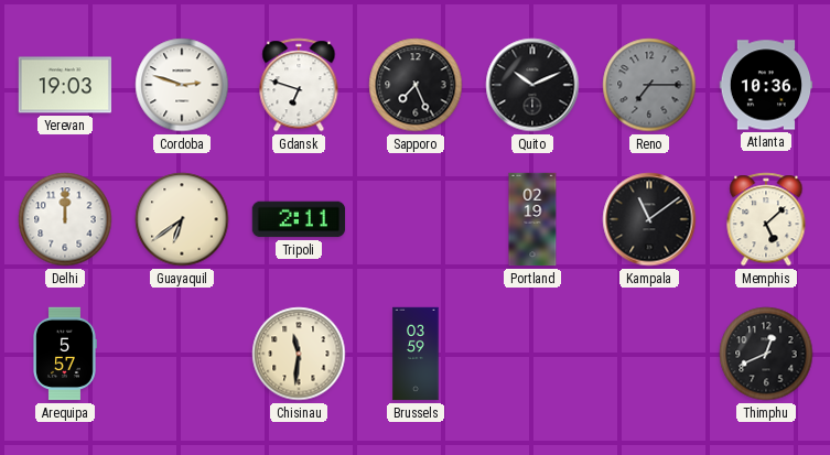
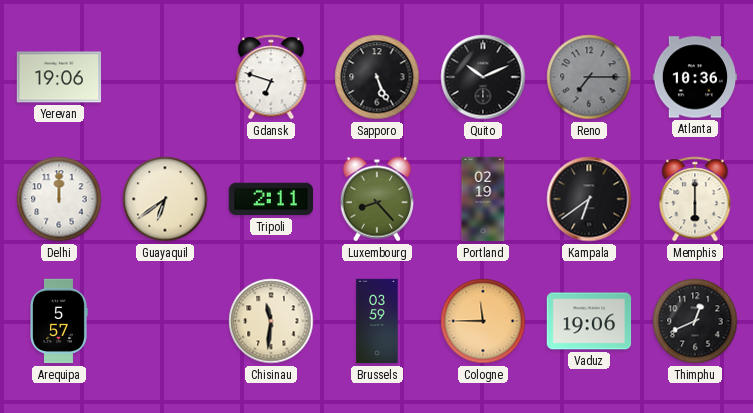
Yerevan: 19:03 -> 19:06 (59, 77)
Cordoba: 2:48 -> none (182, 85)
Sapporo: 7:26 -> 5:26 (377, 77)
Luxembourg: none -> 8:23 (376, 199)
Kampala: 11:09 -> 6:39 (589, 199)
Memphis: 5:08 -> 6:00 (695, 199)
Cologne: none -> 11:45 (483, 321)
Vaduz: none -> 19:06 (589, 321)
